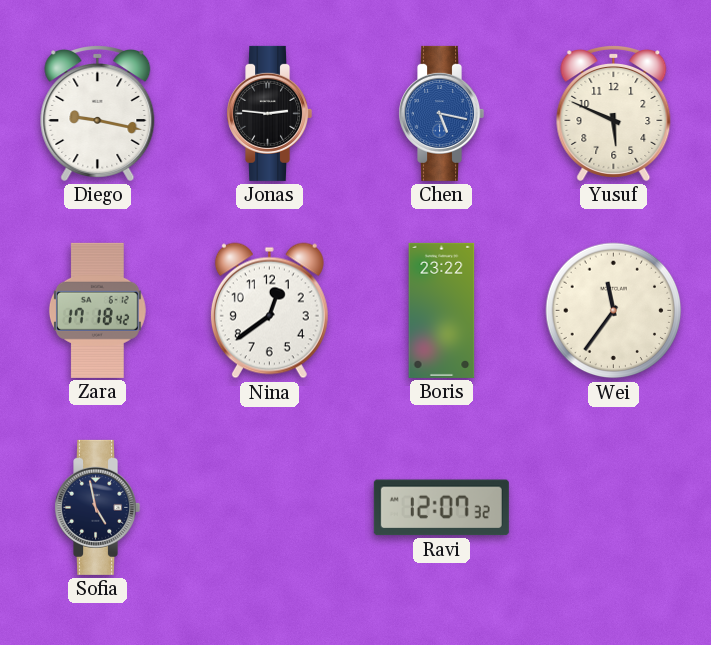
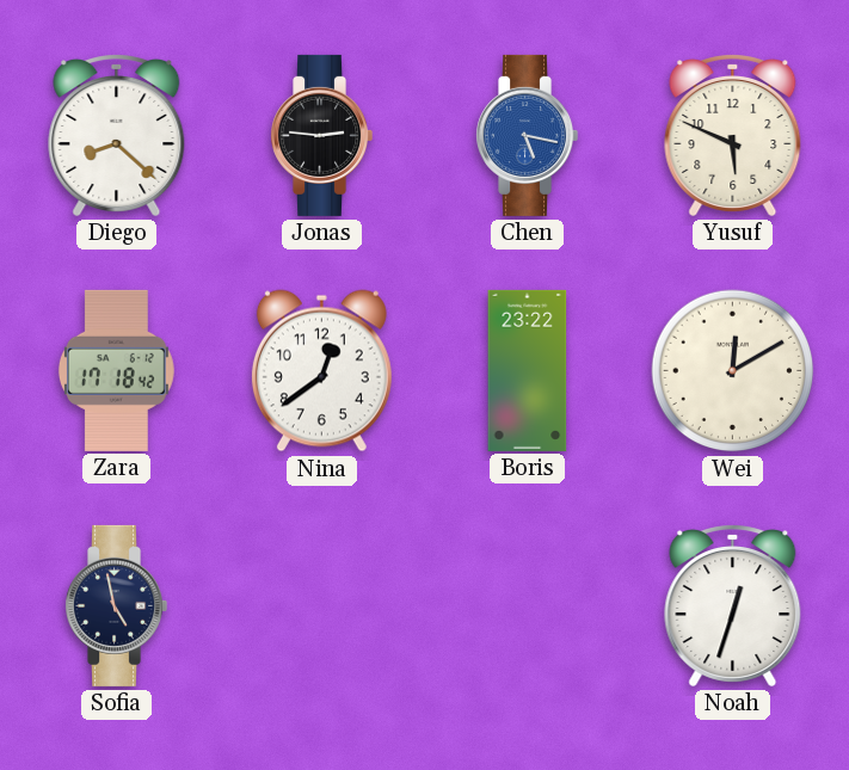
Diego: 9:17 -> 8:22 (117, 136)
Wei: 11:36 -> 12:10 (733, 371)
Ravi: 12:07 -> none (441, 508)
Noah: none -> 12:33 (733, 606)
